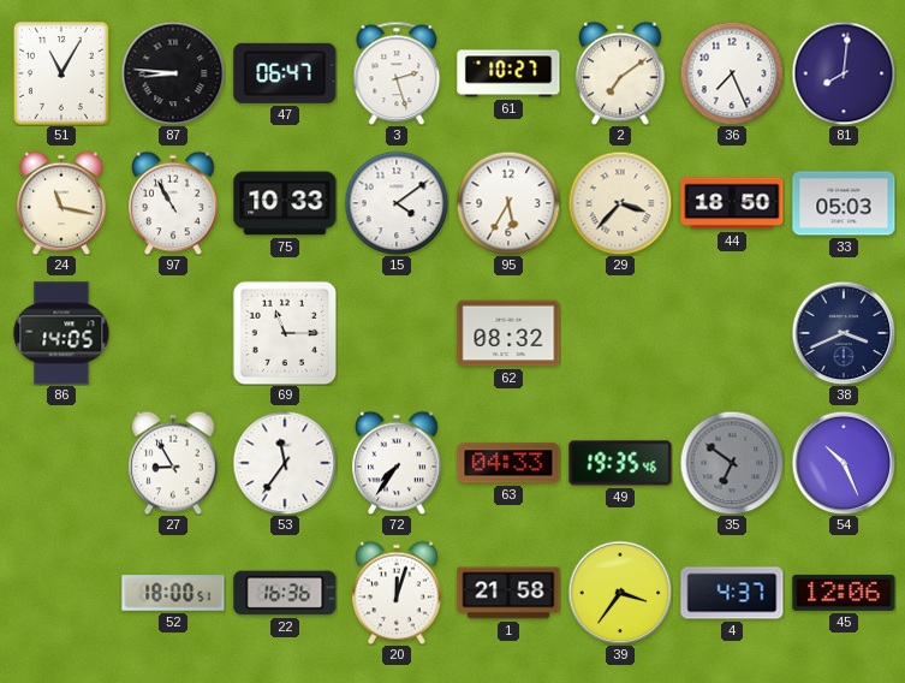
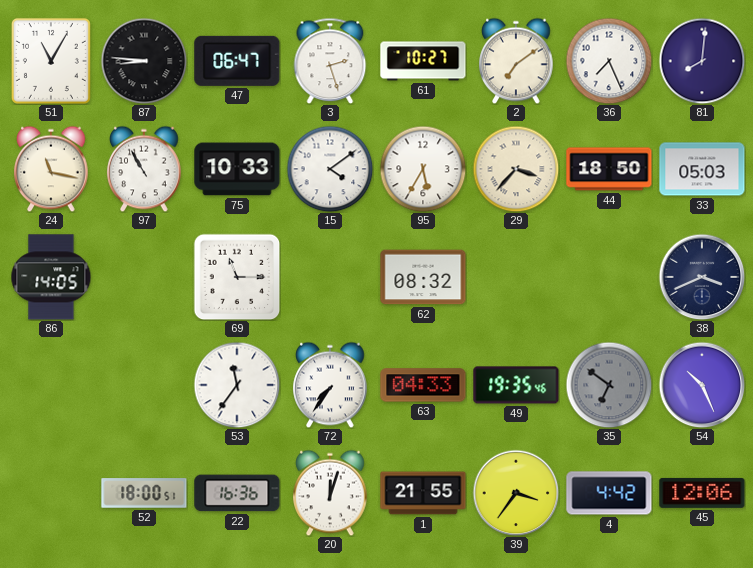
27: 8:55 -> none (173, 463)
1: 21:58 -> 21:55 (423, 493)
4: 4:37 -> 4:42 (609, 493)
